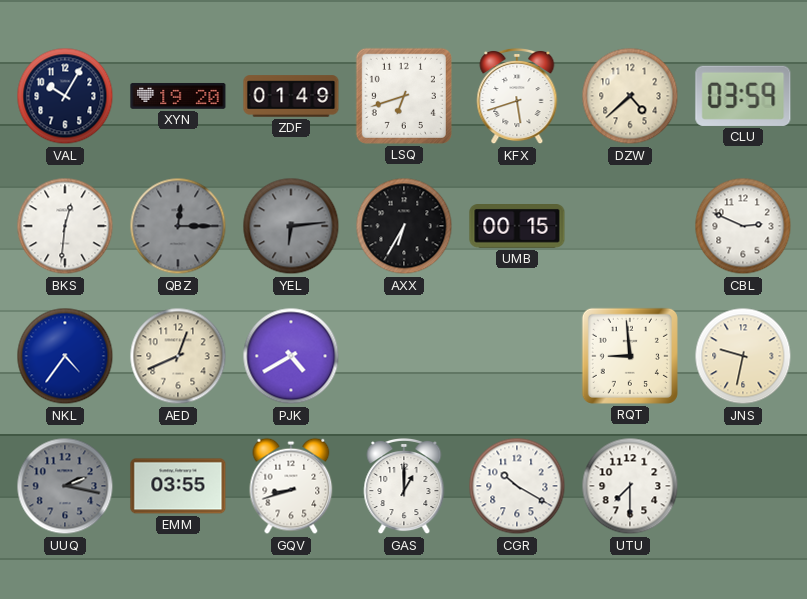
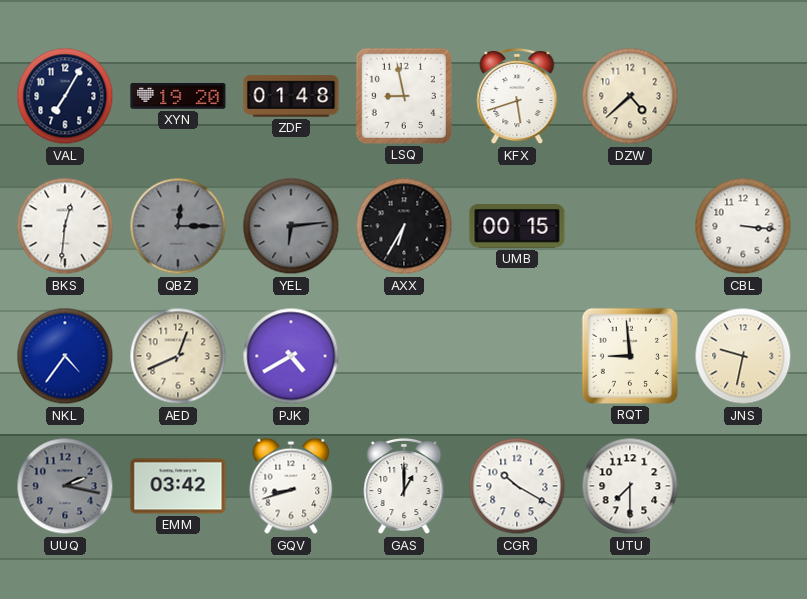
VAL: 10:05 -> 7:05 (65, 96)
ZDF: 01:49 -> 01:48 (291, 96)
LSQ: 6:42 -> 8:58 (404, 96)
CLU: 03:59 -> none (743, 96)
CBL: 2:49 -> 3:16 (743, 226)
EMM: 03:55 -> 03:42 (178, 486)
